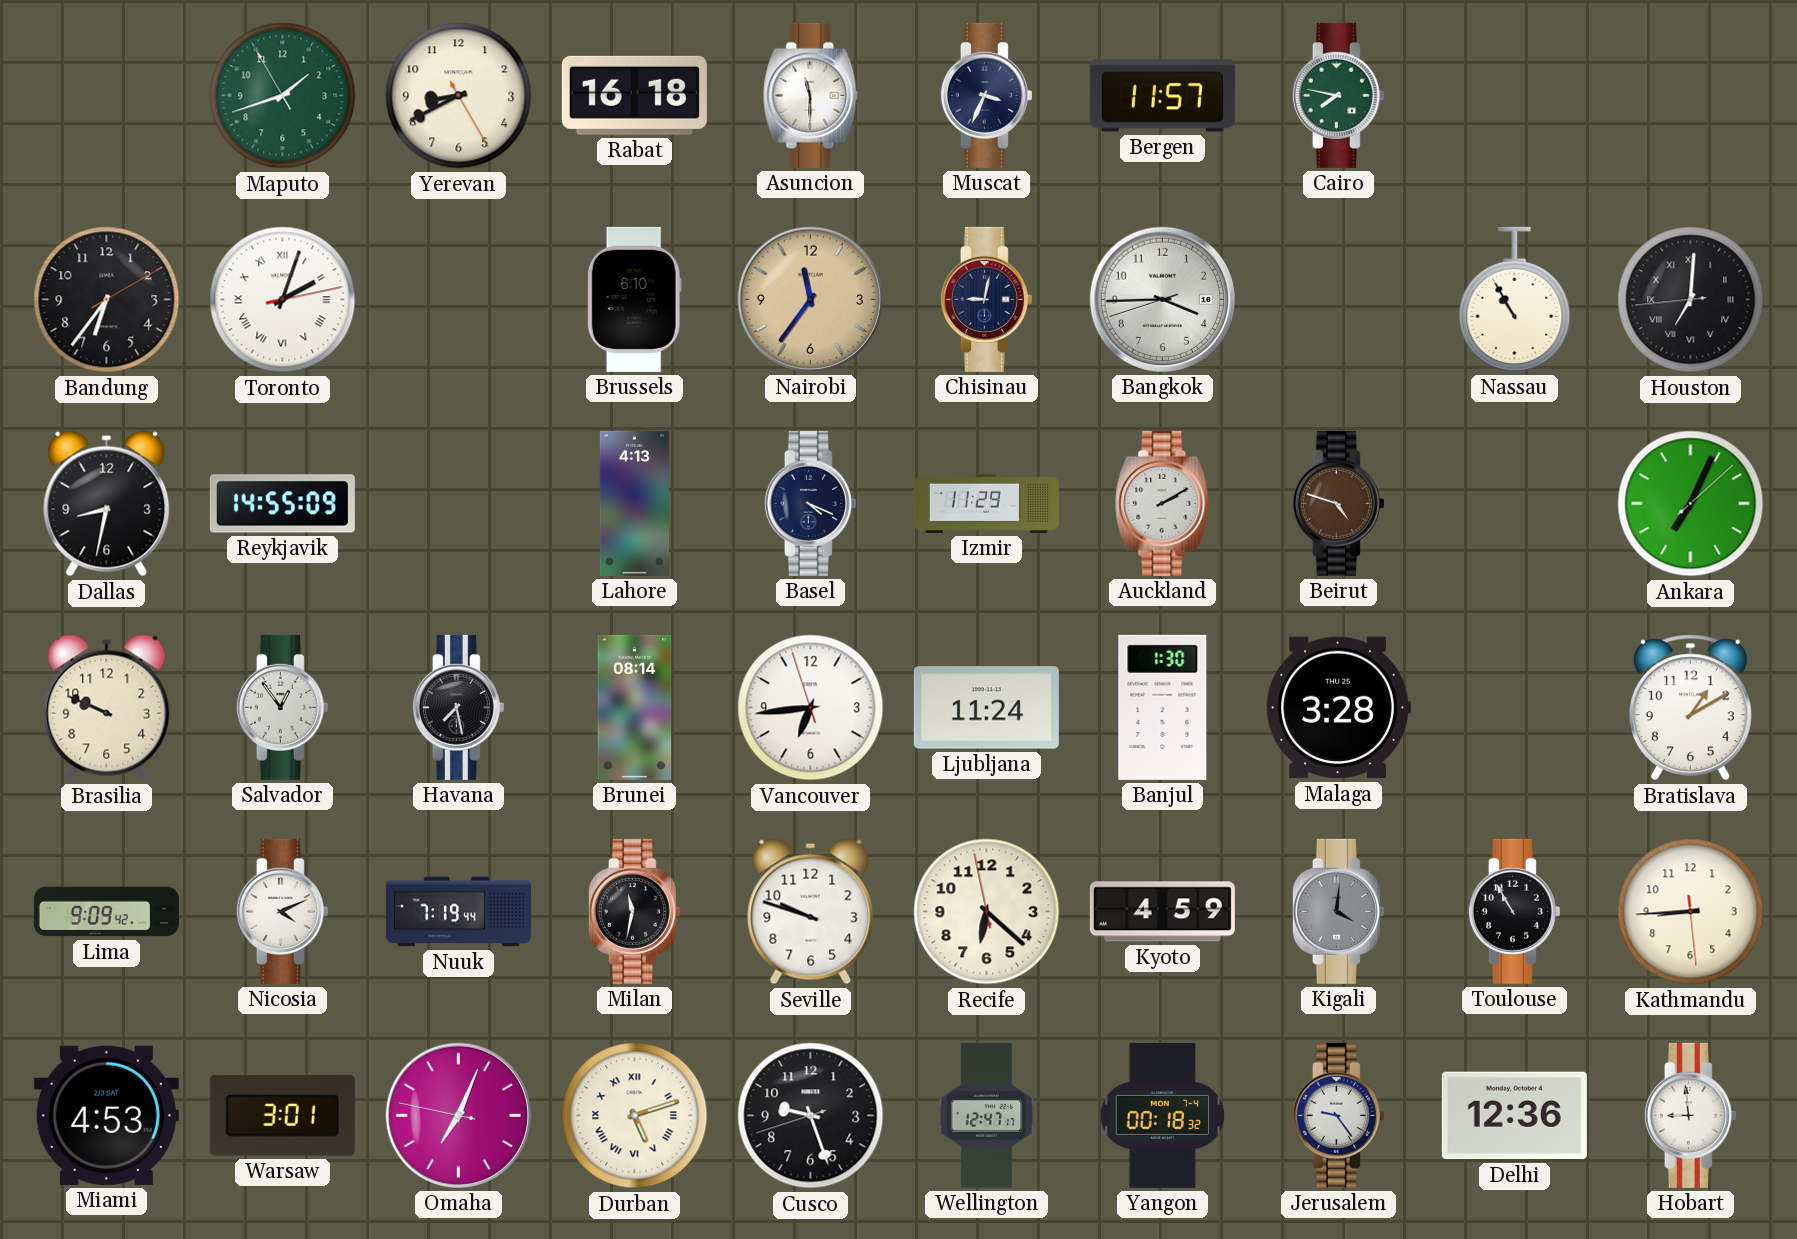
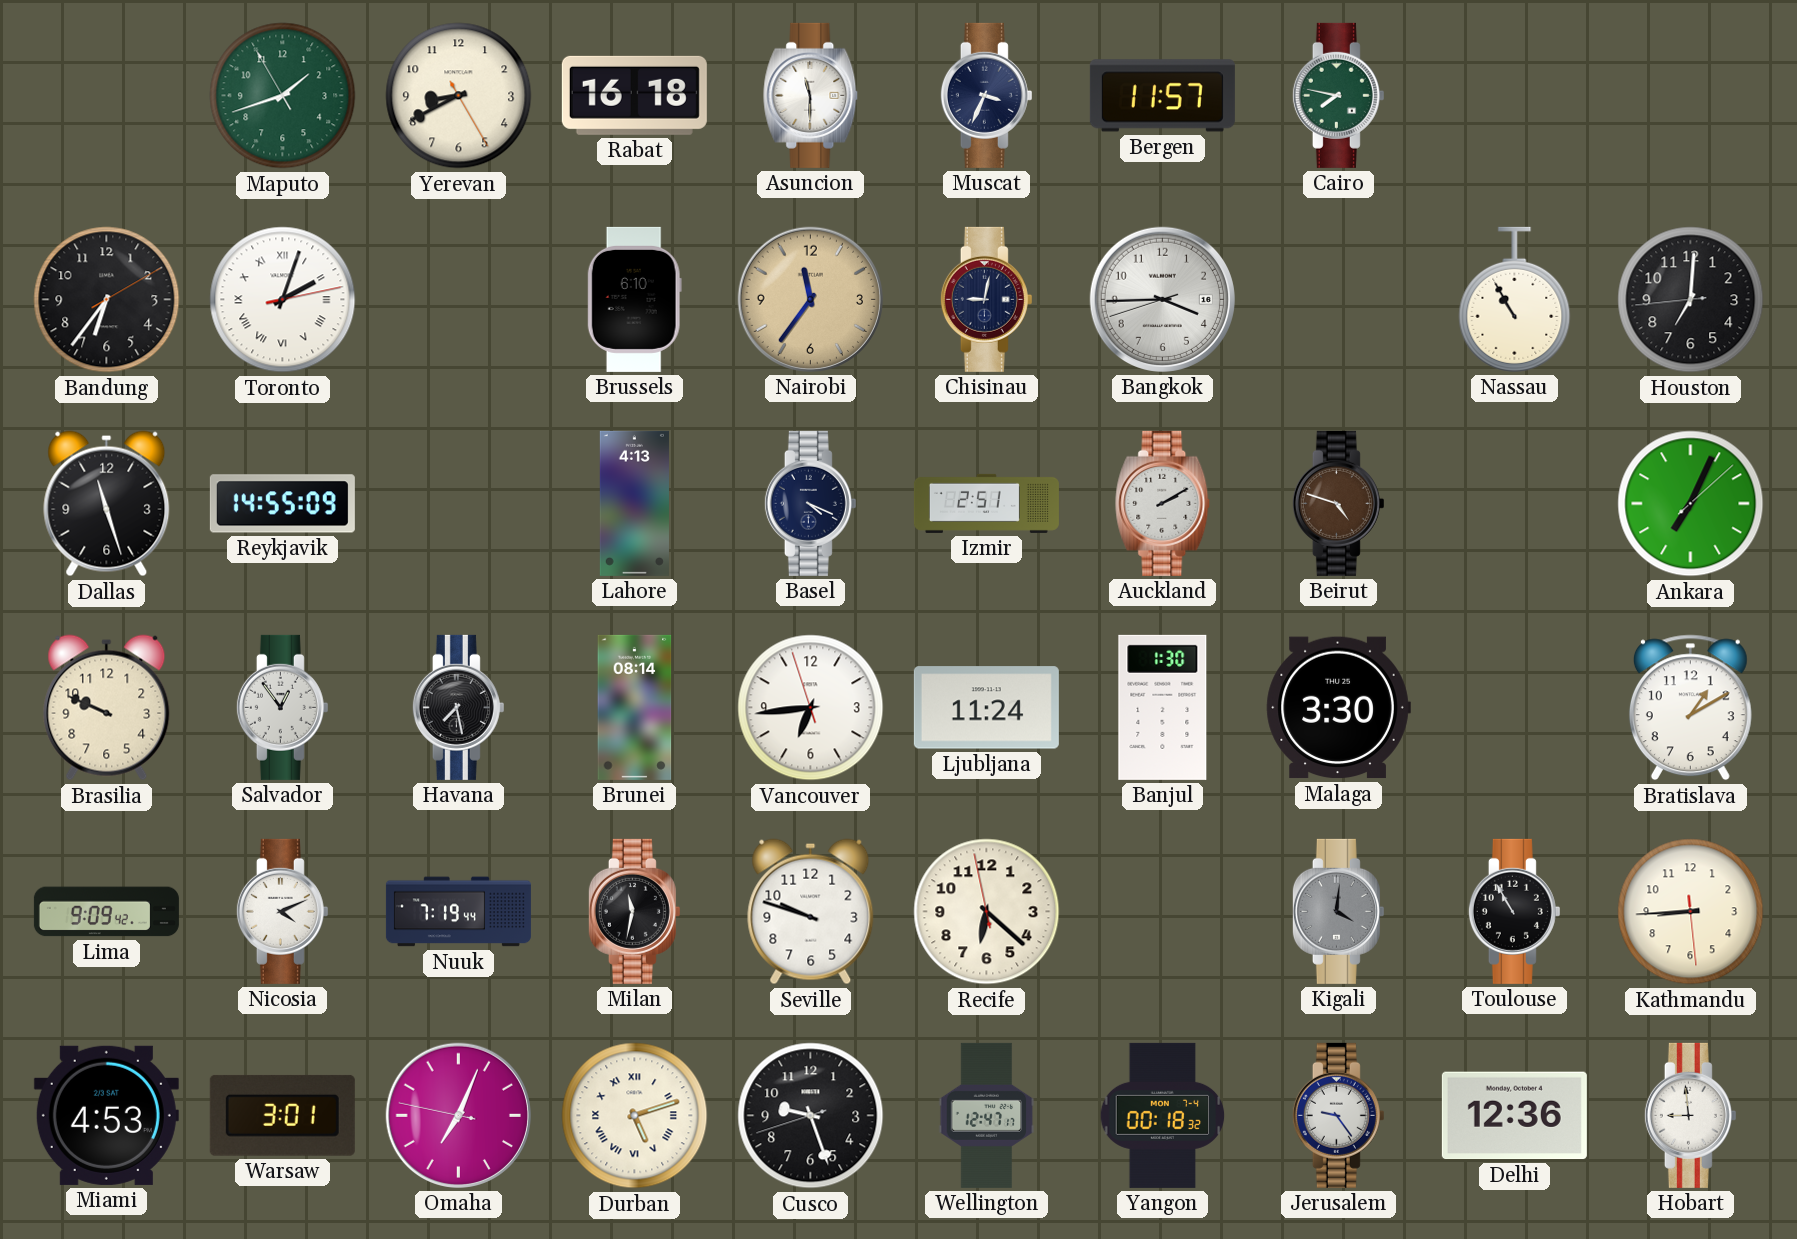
Houston numerals: Roman -> Arabic (1691, 300)
Dallas: 8:32 -> 11:27 (107, 504)
Izmir: 11:29 -> 2:51 (986, 503)
Malaga: 3:28 -> 3:30 (1338, 708)
Kyoto: 4:59 -> none (1162, 912)
